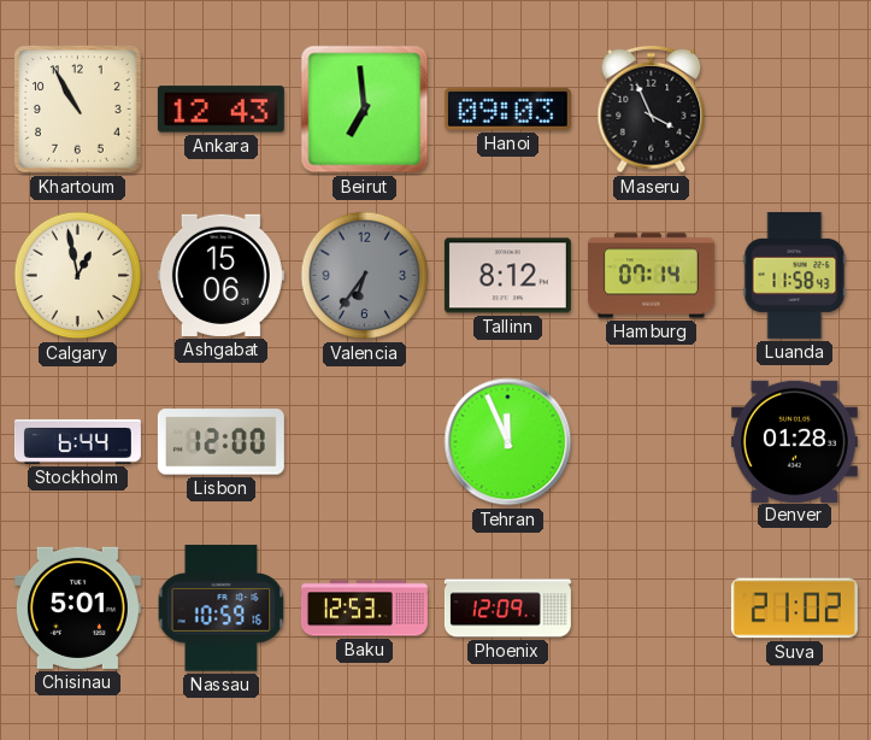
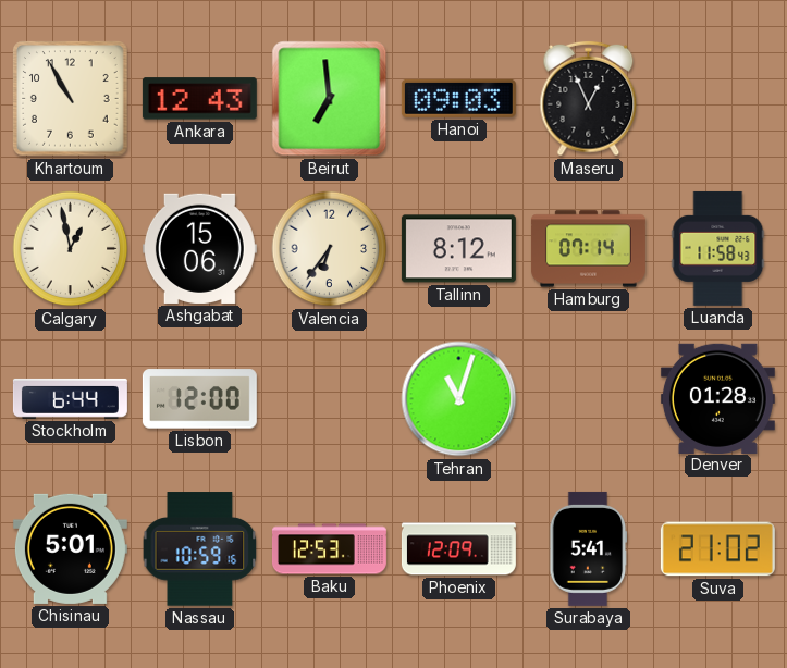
Maseru: 3:56 -> 12:56 (589, 99)
Valencia dial: grey -> cream (330, 249)
Tehran: 11:56 -> 11:03 (459, 399)
Surabaya: none -> 5:41 (589, 548)
